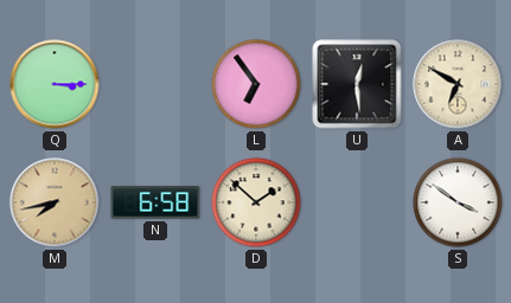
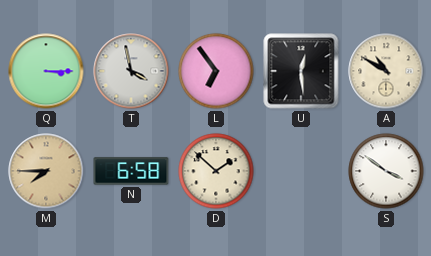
T: none -> 3:58 (131, 71)
A: 6:50 -> 10:50 (386, 71)
M: 7:43 -> 7:45 (46, 171)
